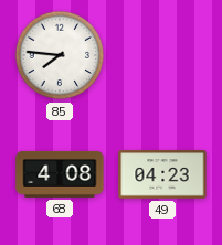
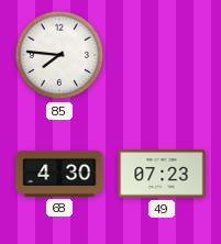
68: 4:08 -> 4:30 (59, 174)
49: 04:23 -> 07:23 (162, 174)
